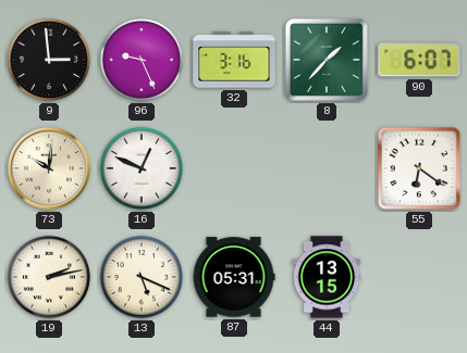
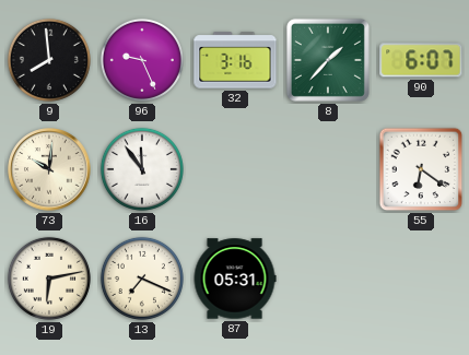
9: 2:59 -> 7:59 (49, 60)
16: 12:49 -> 11:54 (142, 169)
19: 2:13 -> 6:13 (49, 279)
13: 5:19 -> 7:19 (142, 279)
44: 13:15 -> none (327, 277)
